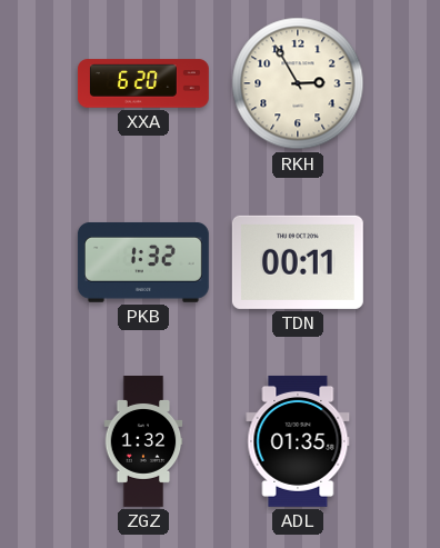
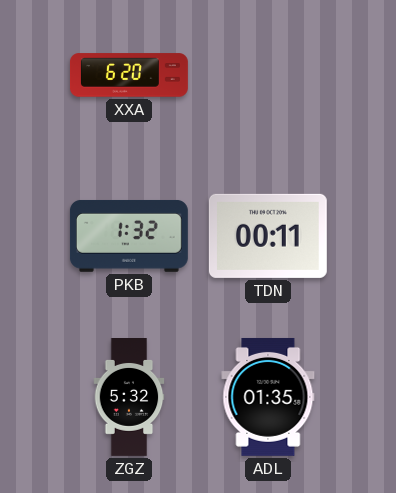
RKH: 2:55 -> none (298, 83)
ZGZ: 1:32 -> 5:32 (129, 398)
